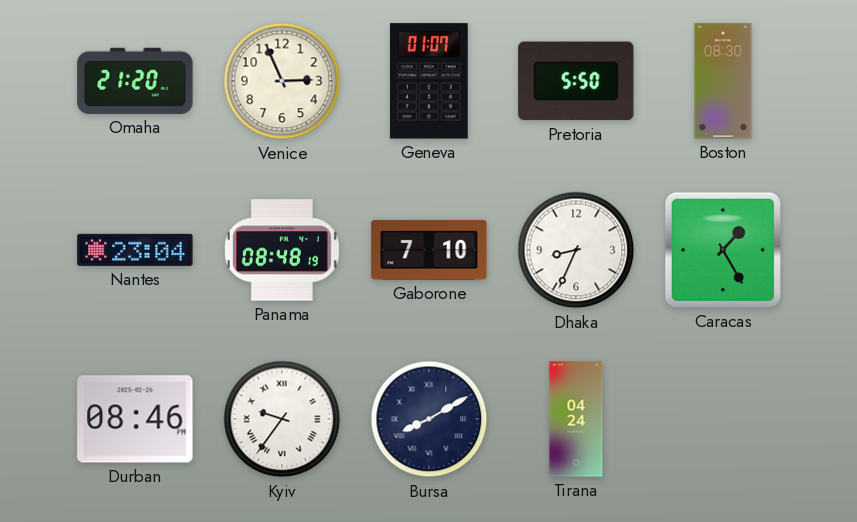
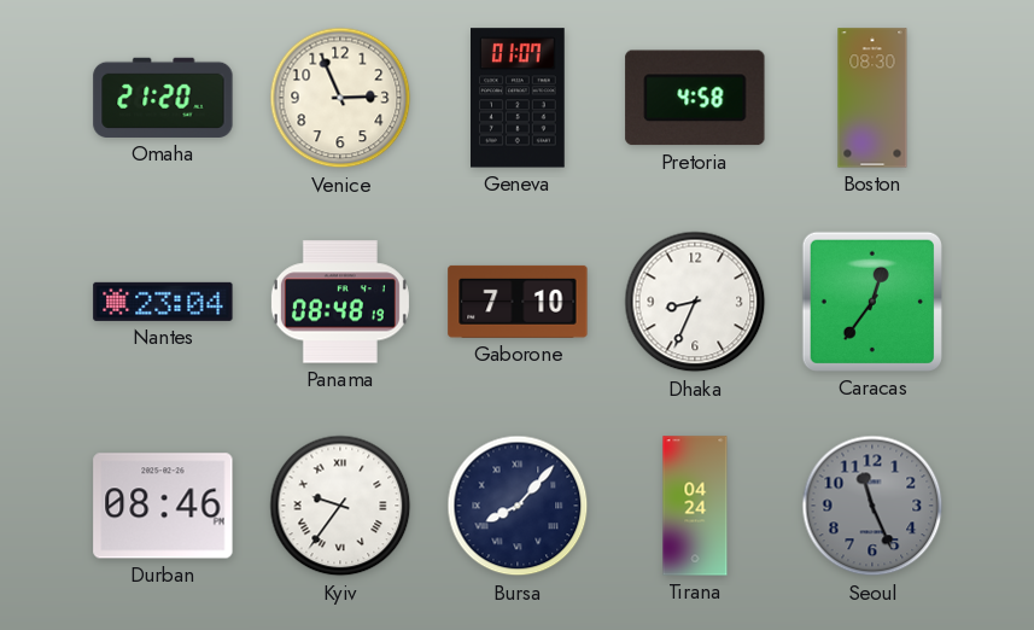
Pretoria: 5:50 -> 4:58 (695, 98)
Caracas: 1:25 -> 12:36 (872, 302)
Bursa: 8:10 -> 8:07 (518, 506)
Seoul: none -> 11:26 (872, 506)
